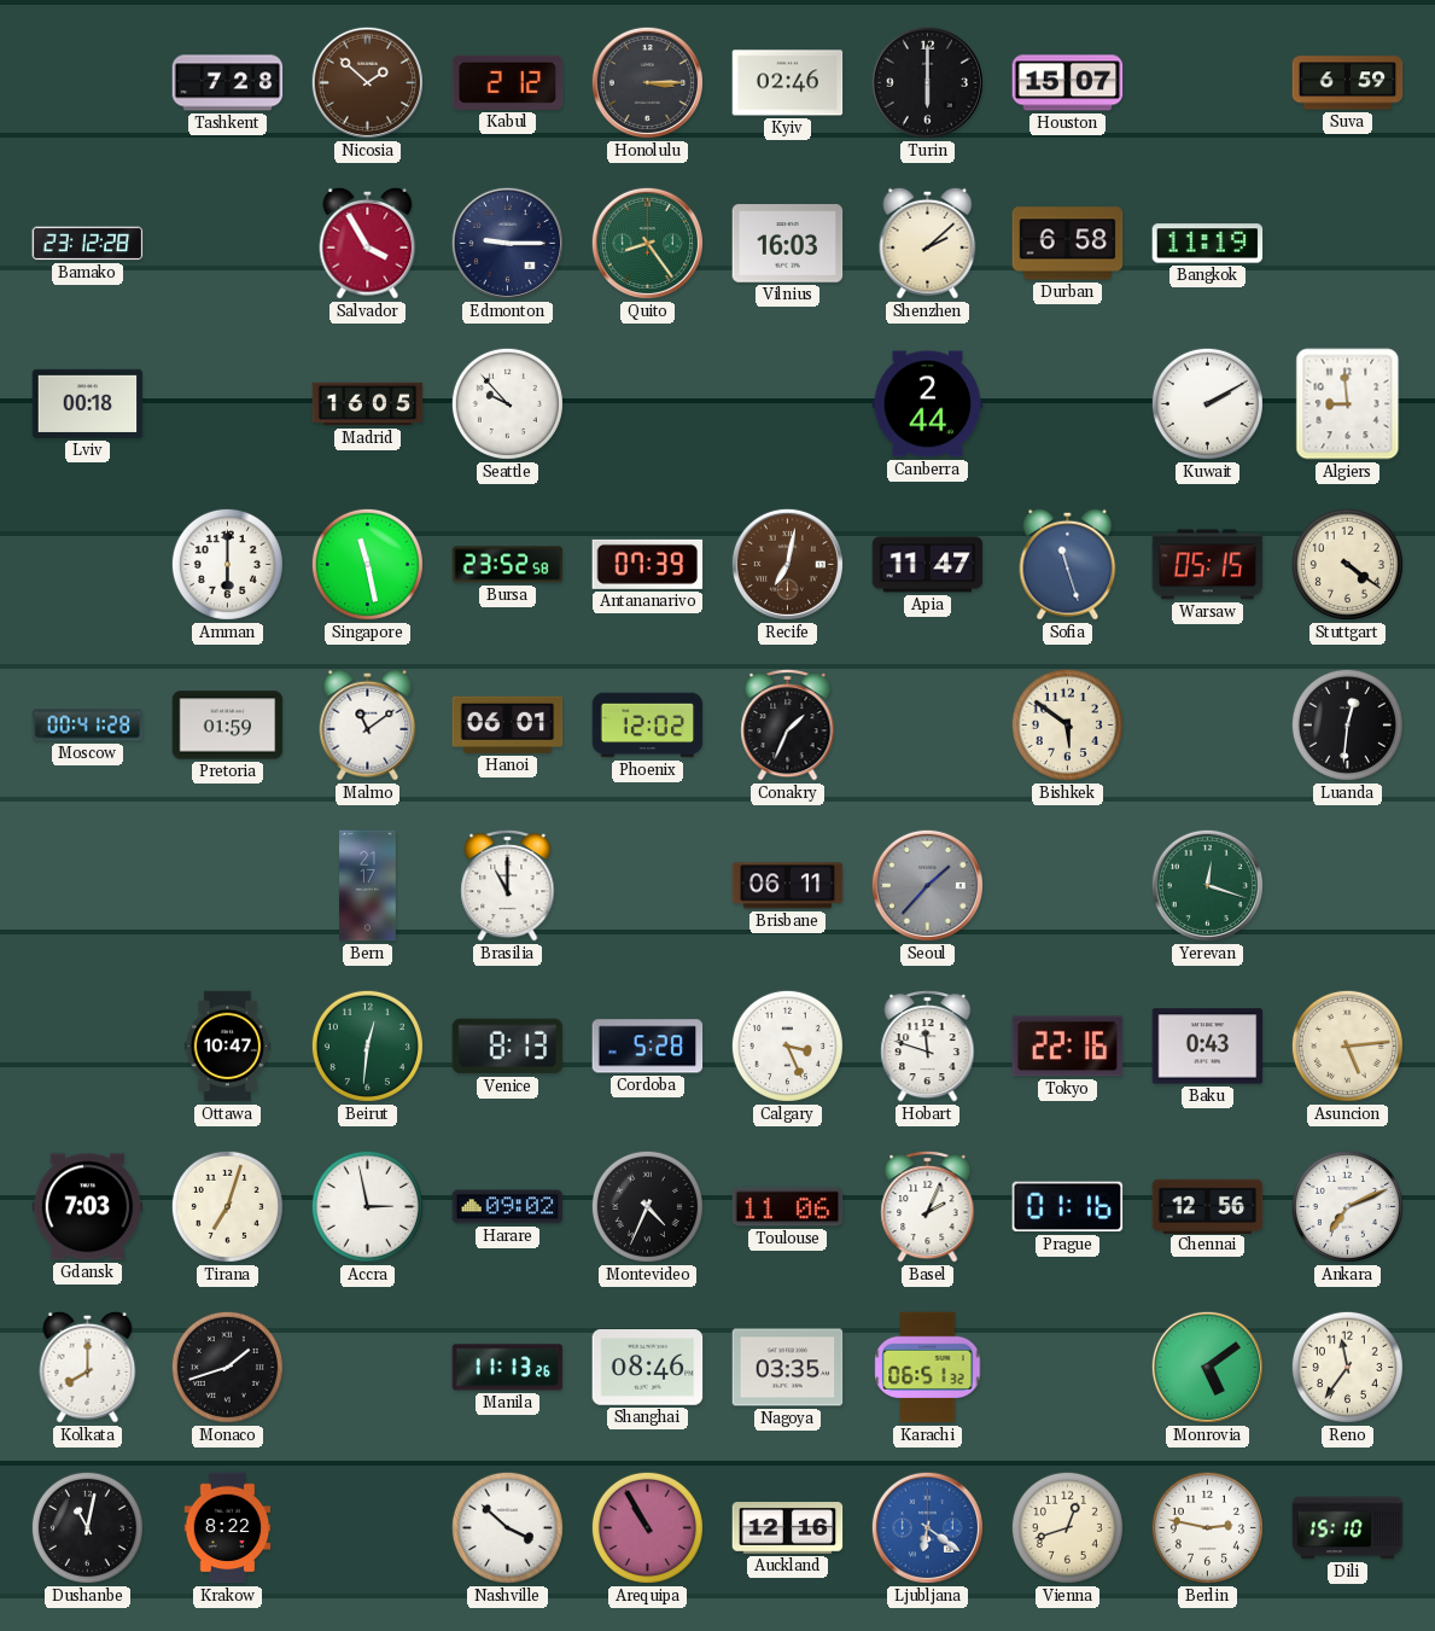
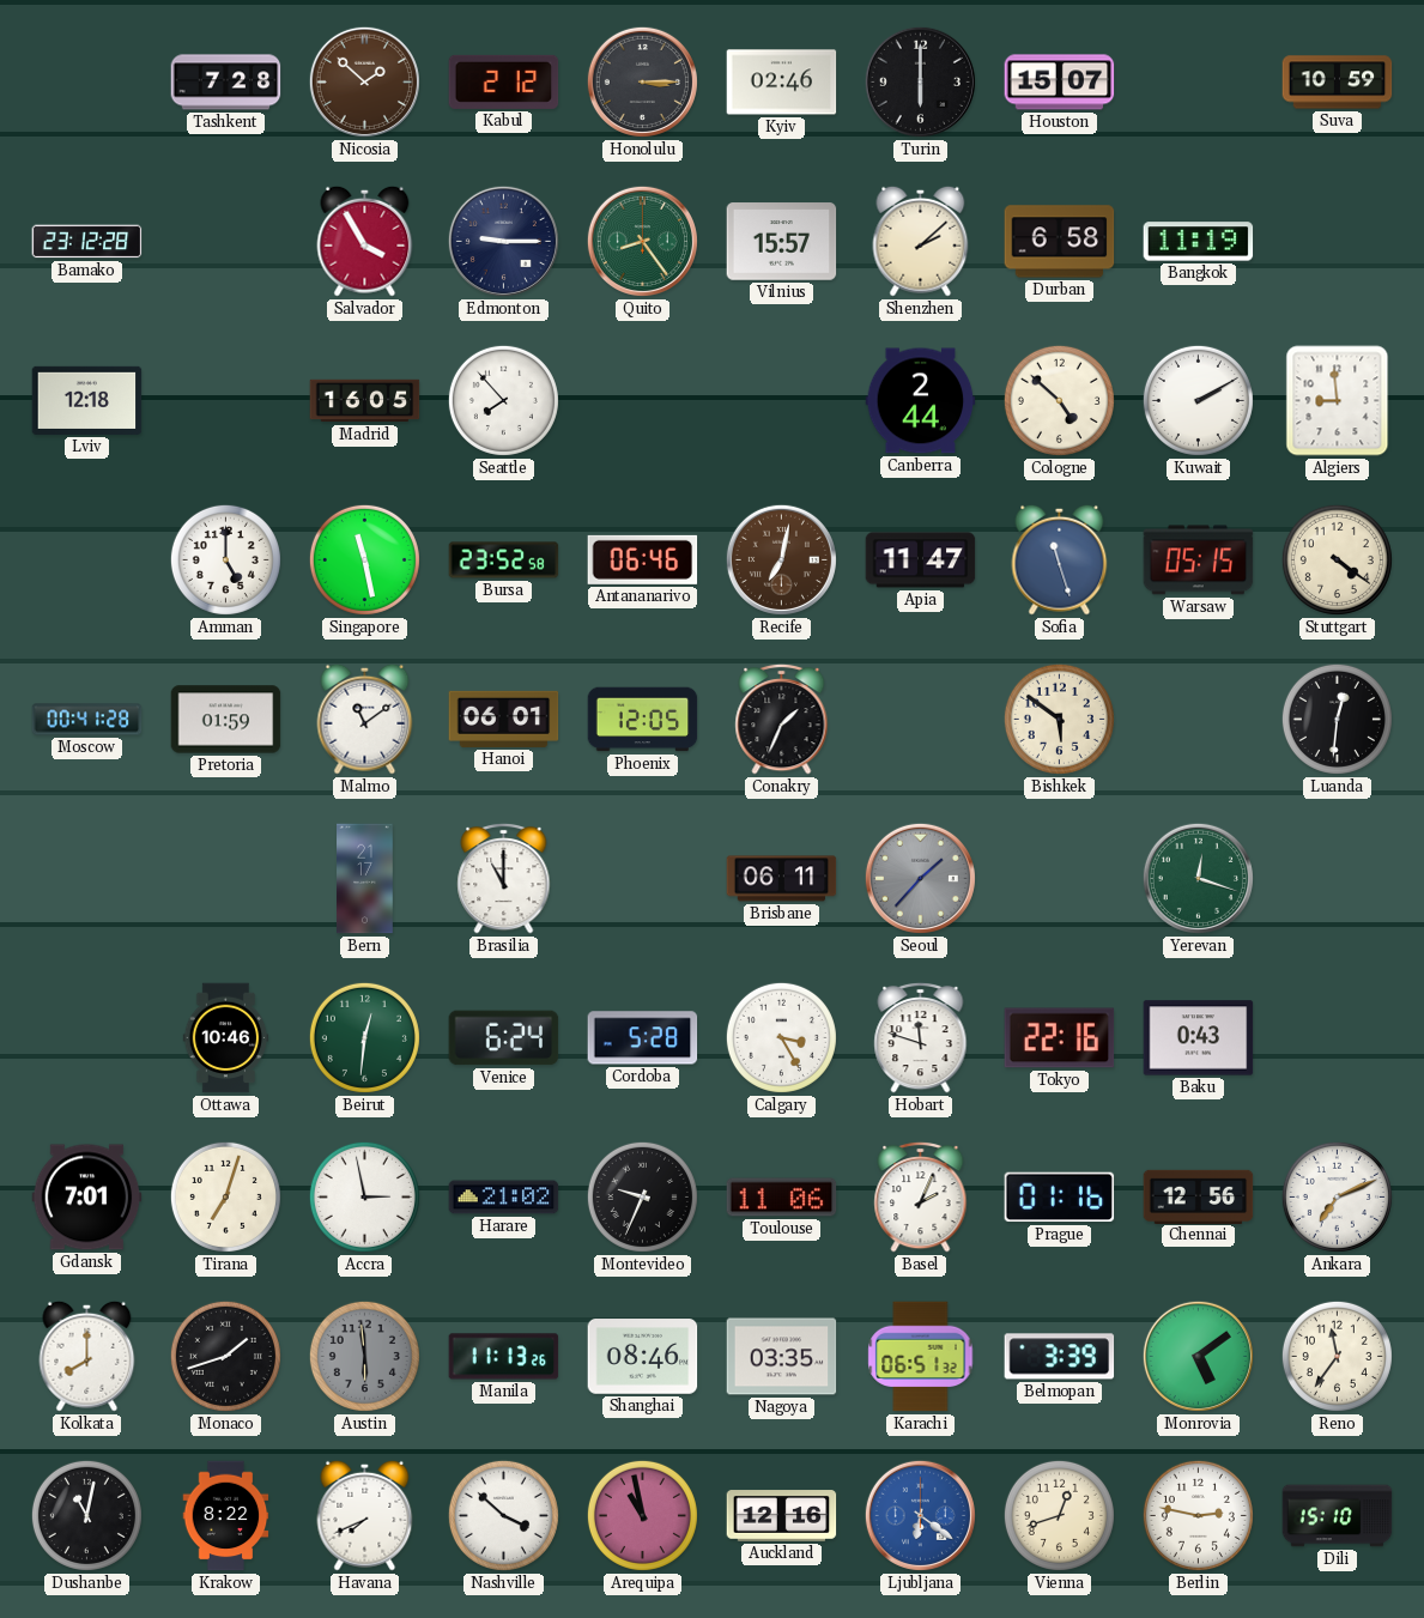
Suva: 6:59 -> 10:59 (1338, 83)
Vilnius: 16:03 -> 15:57 (782, 242)
Lviv: 00:18 -> 12:18 (87, 400)
Seattle: 9:53 -> 7:53 (503, 400)
Cologne: none -> 4:52 (1059, 400)
Amman: 6:00 -> 5:00 (225, 559)
Antananarivo: 07:39 -> 06:46 (643, 559)
Phoenix: 12:02 -> 12:05 (643, 720)
Ottawa: 10:47 -> 10:46 (226, 1038)
Venice: 8:13 -> 6:24 (504, 1038)
Calgary: 3:26 -> 3:25 (781, 1037)
Asuncion: 5:14 -> none (1347, 1045)
Gdansk: 7:03 -> 7:01 (87, 1198)
Harare: 09:02 -> 21:02 (504, 1198)
Montevideo: 4:34 -> 9:34 (642, 1196)
Austin: none -> 5:59 (364, 1356)
Belmopan: none -> 3:39 (1060, 1357)
Havana: none -> 7:41 (365, 1515)
Arequipa: 10:55 -> 10:58 (642, 1515)
